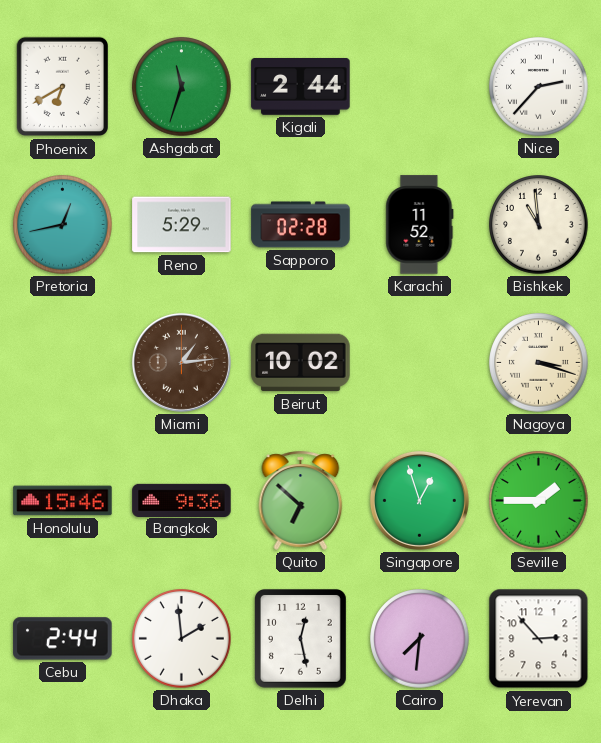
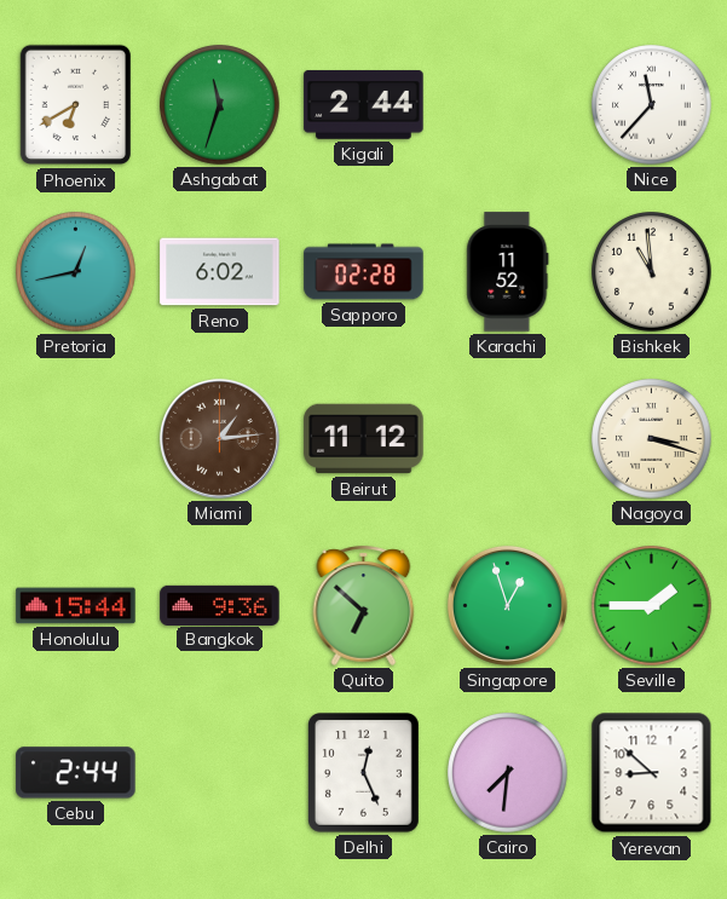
Nice: 2:37 -> 11:37 (652, 105)
Reno: 5:29 -> 6:02 (220, 272)
Beirut: 10:02 -> 11:12 (364, 439)
Honolulu: 15:46 -> 15:44 (76, 606)
Dhaka: 1:59 -> none (182, 639)
Delhi: 12:28 -> 12:26 (363, 773)
Yerevan: 2:53 -> 8:52 (652, 773)
